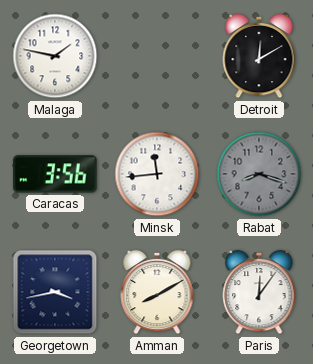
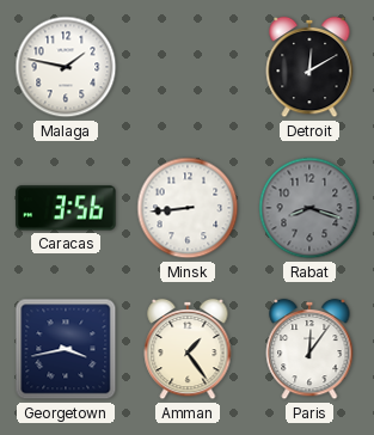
Minsk: 11:44 -> 8:44 (188, 208)
Amman: 8:10 -> 1:24 (188, 349)
